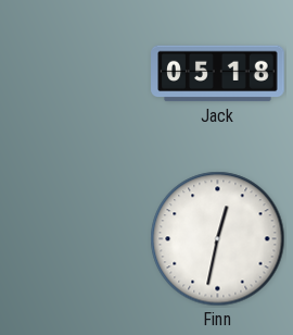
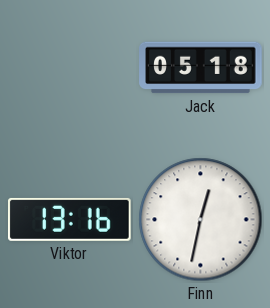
Viktor: none -> 13:16 (70, 219)
